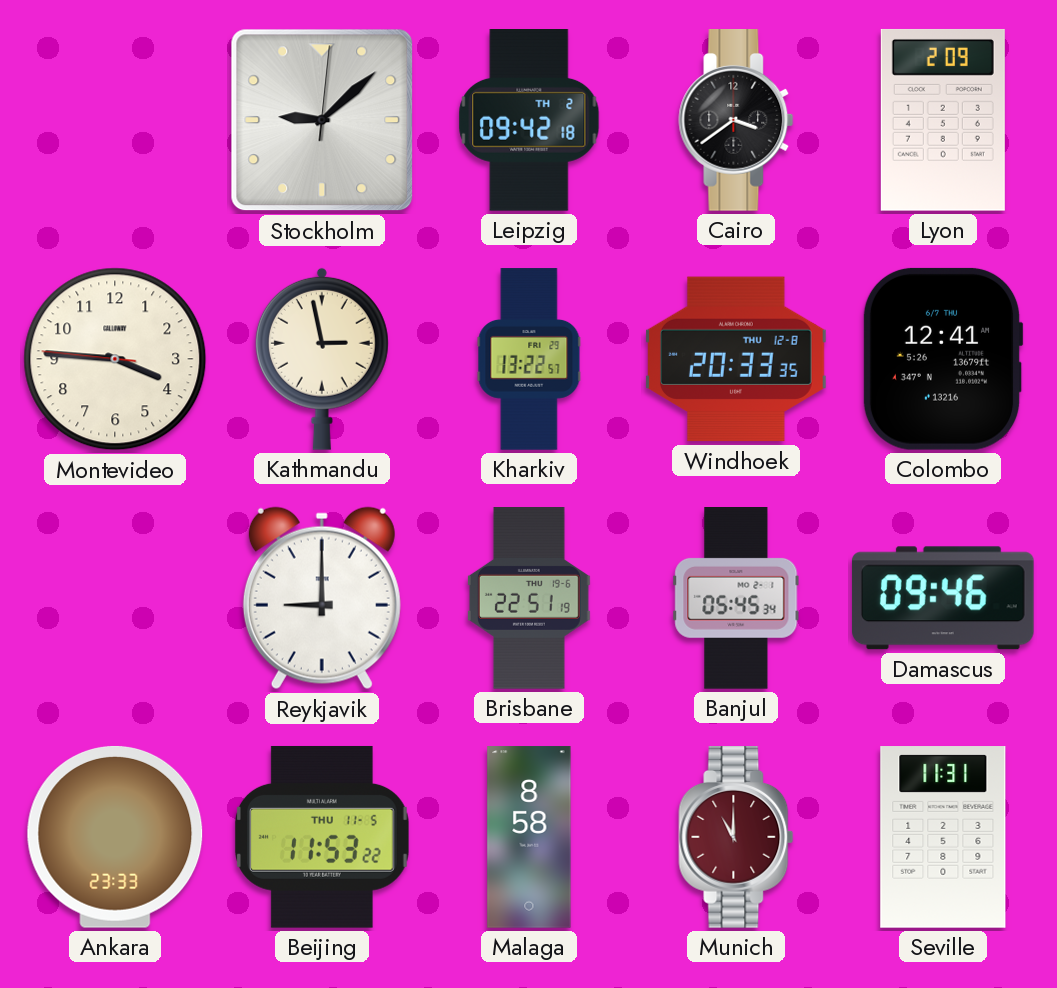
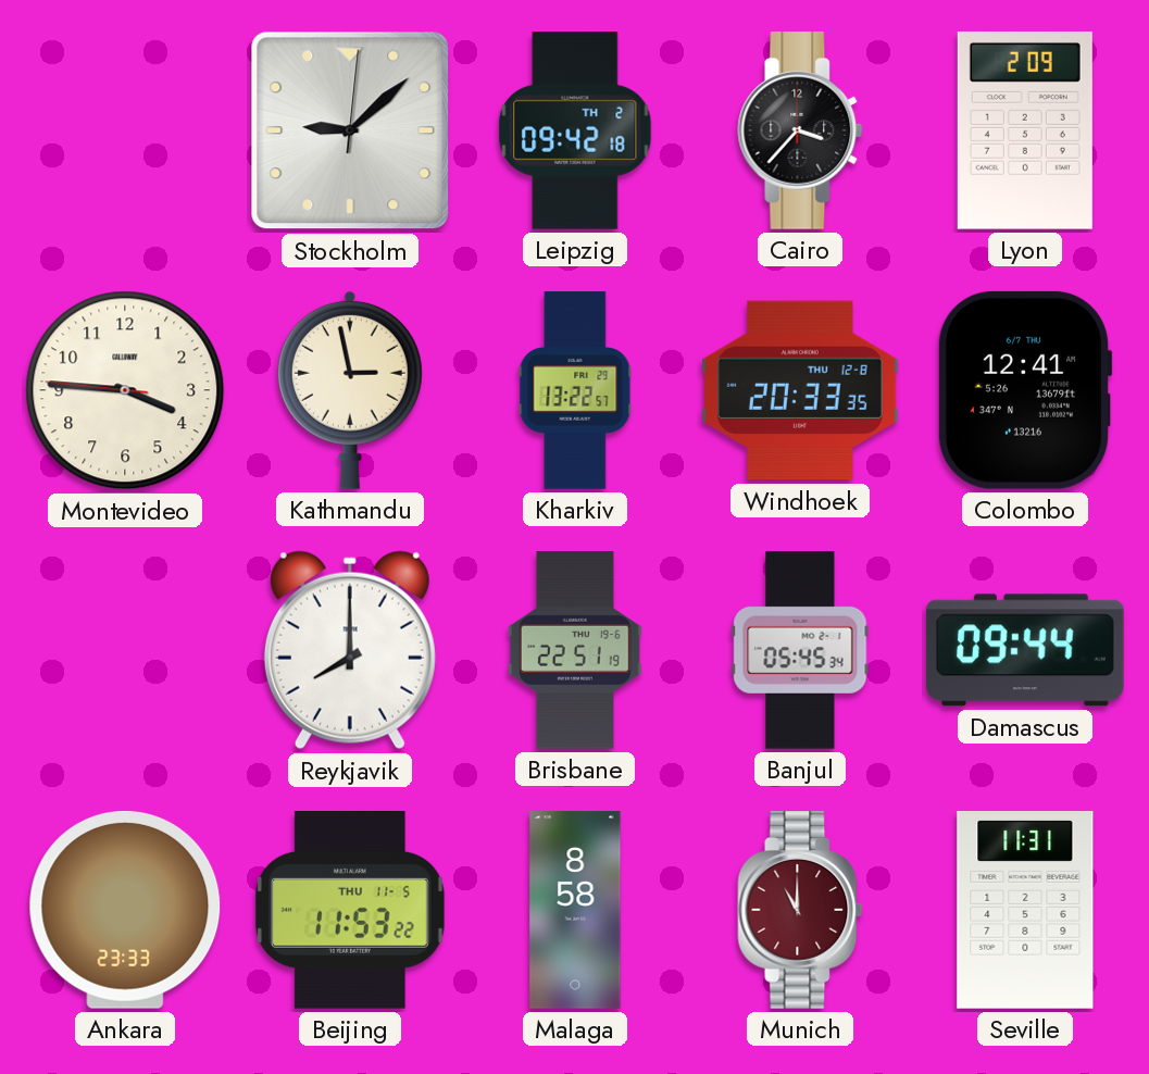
Cairo: 3:39 -> 3:37 (800, 132)
Reykjavik: 9:00 -> 8:00 (350, 650)
Damascus: 09:46 -> 09:44 (1025, 650)
